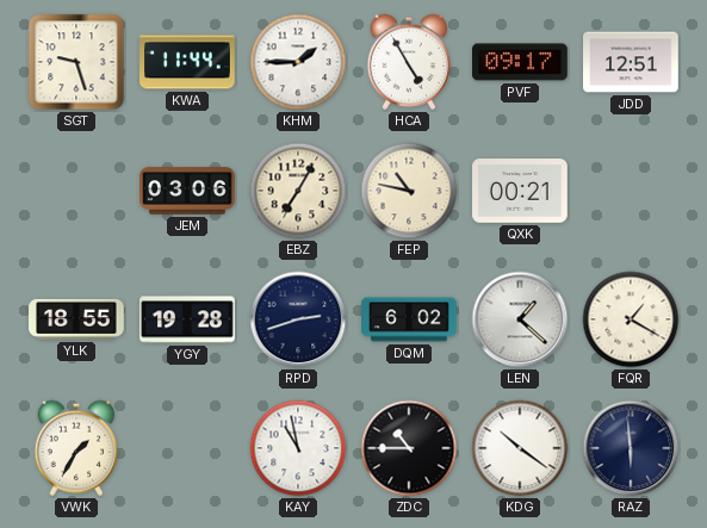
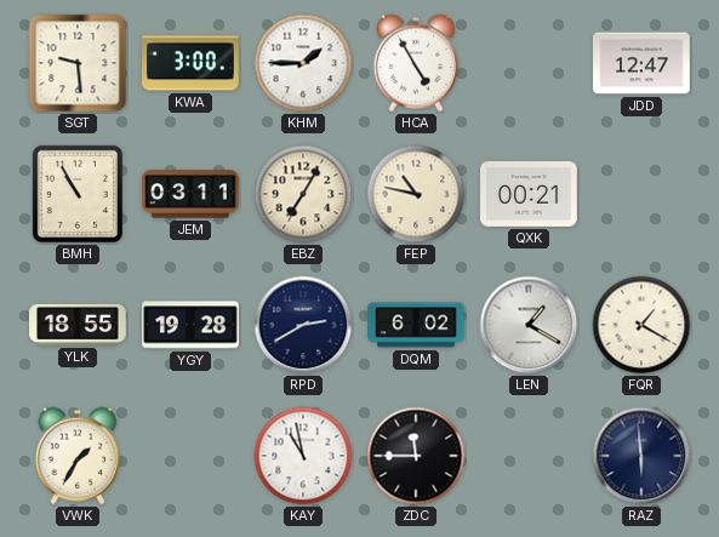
SGT: 9:27 -> 9:29 (78, 63)
KWA: 11:44 -> 3:00 (192, 63)
PVF: 09:17 -> none (521, 62)
JDD: 12:51 -> 12:47 (641, 63)
BMH: none -> 10:55 (78, 194)
JEM: 03:06 -> 03:11 (190, 194)
RPD: 2:42 -> 2:40 (303, 325)
LEN: 1:22 -> 1:20 (529, 325)
ZDC: 10:45 -> 11:45 (416, 456)
KDG: 10:21 -> none (520, 448)
